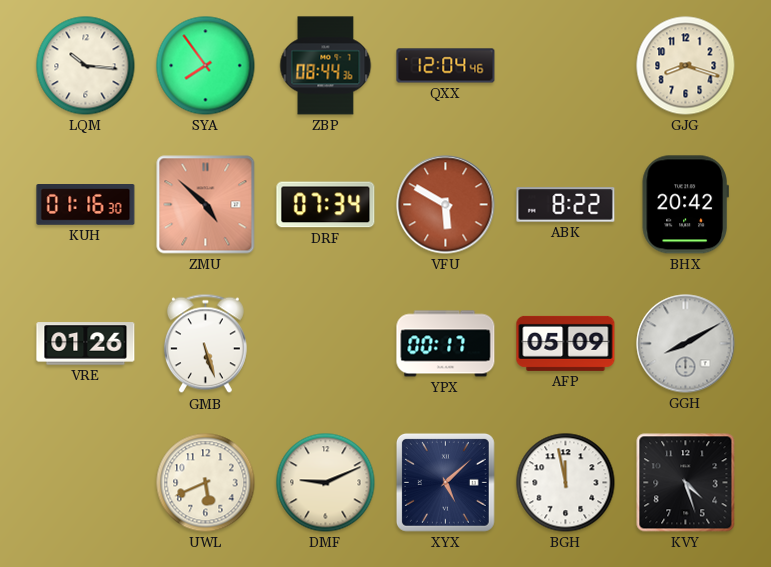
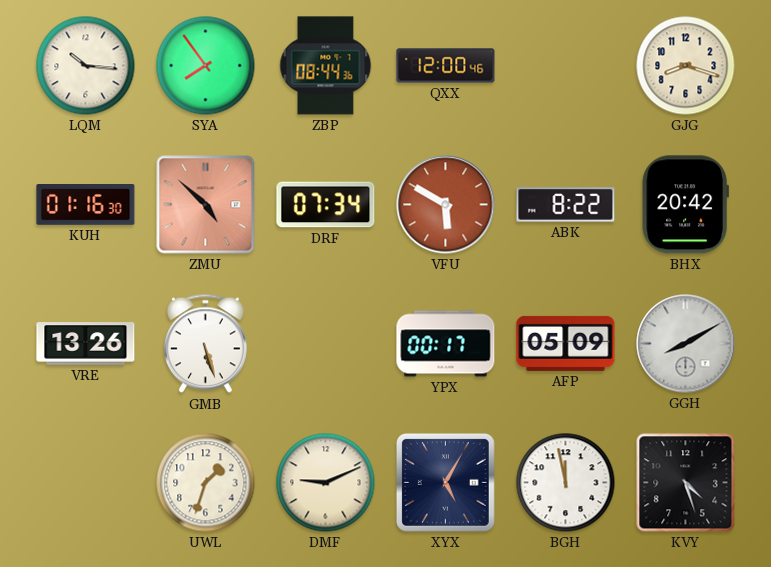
QXX: 12:04 -> 12:00 (446, 66)
VRE: 01:26 -> 13:26 (86, 344)
UWL: 5:41 -> 1:33 (206, 483)
XYX: 5:08 -> 5:05 (445, 482)
